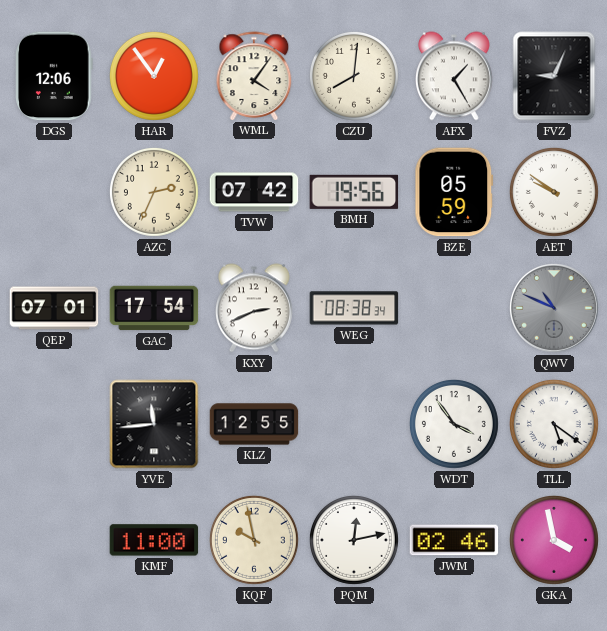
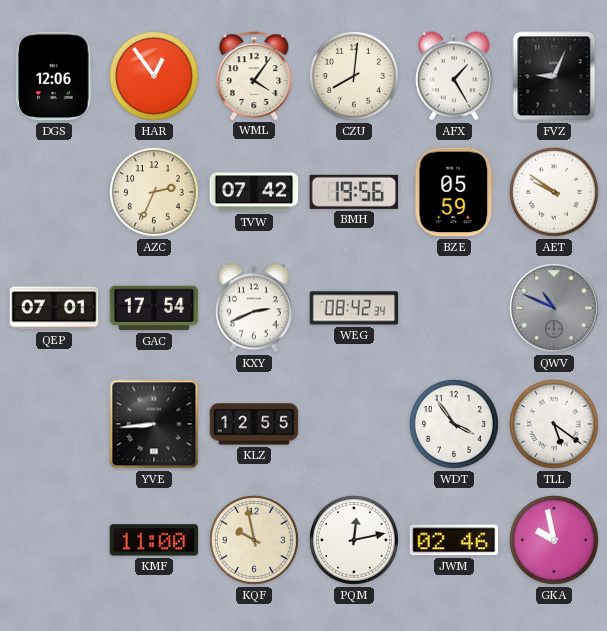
WEG: 08:38 -> 08:42 (354, 308)
YVE: 11:44 -> 8:44 (154, 424)
GKA: 3:58 -> 9:58 (554, 540)
